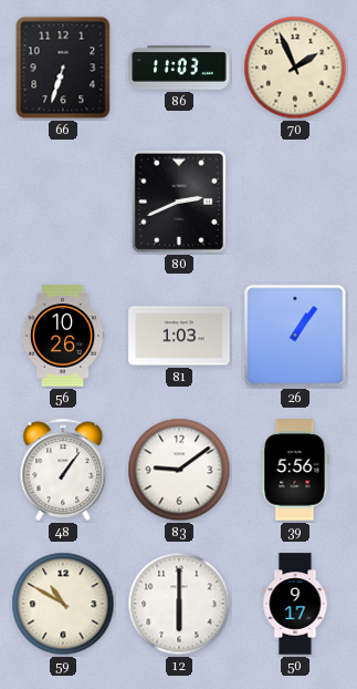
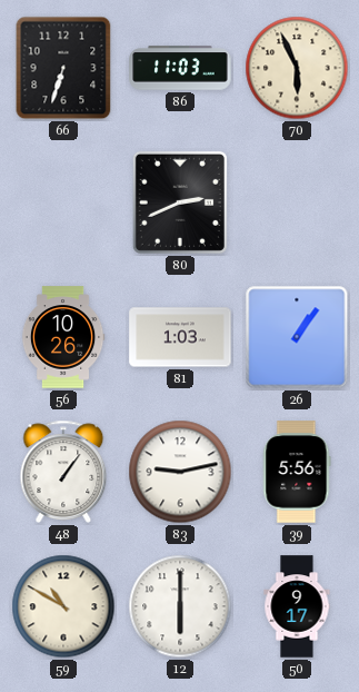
70: 1:56 -> 5:56 (297, 68)
83: 9:09 -> 9:13 (180, 472)
